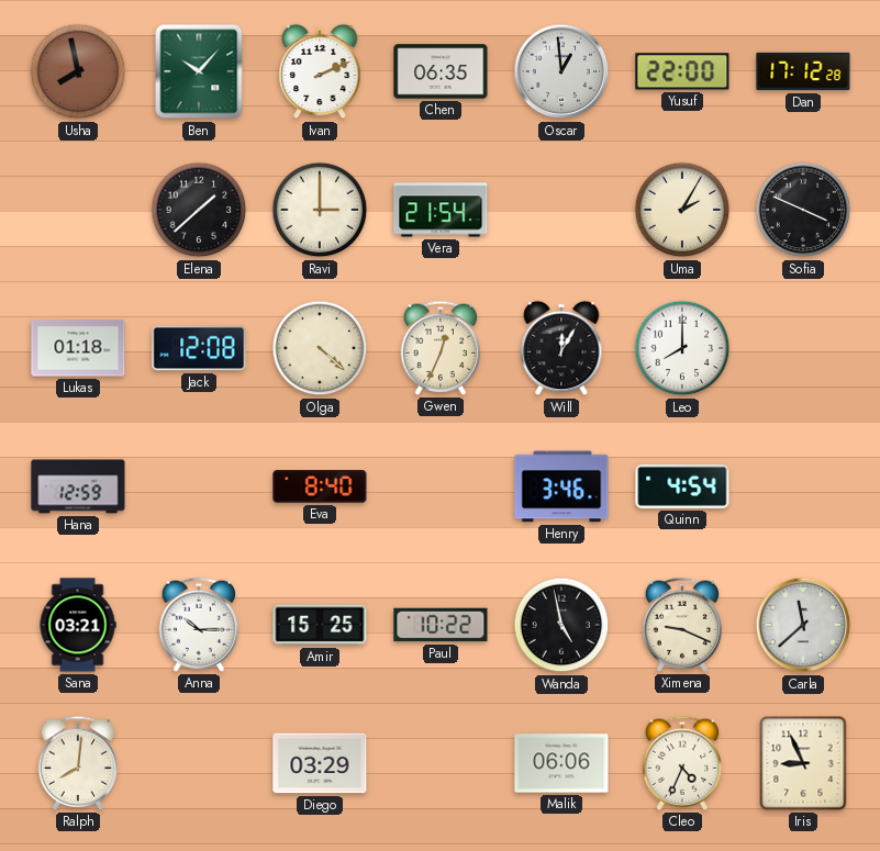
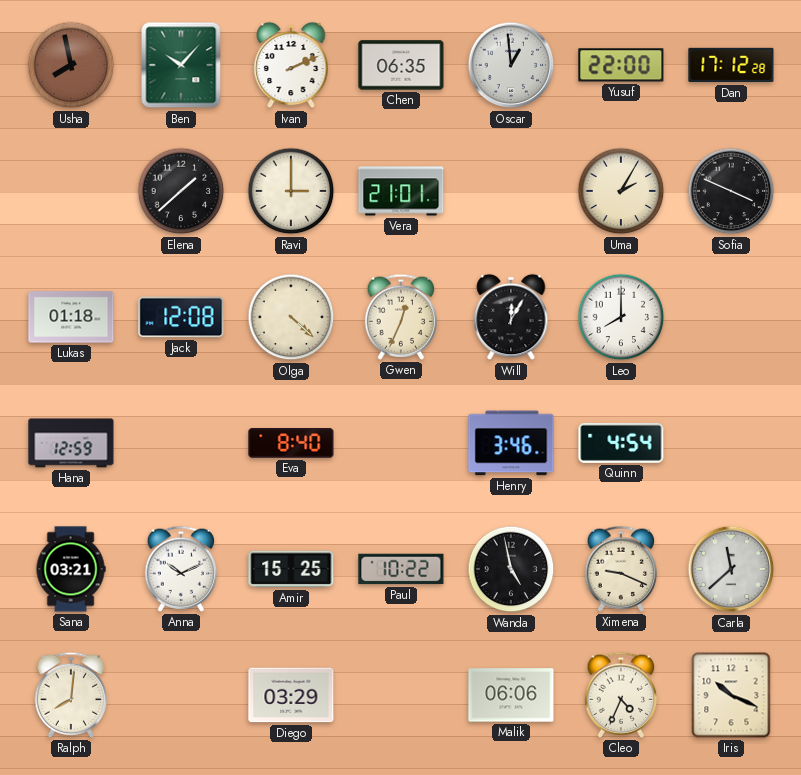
Vera: 21:54 -> 21:01 (401, 191)
Anna: 10:15 -> 10:11 (181, 569)
Iris: 8:56 -> 10:19 (731, 695)
